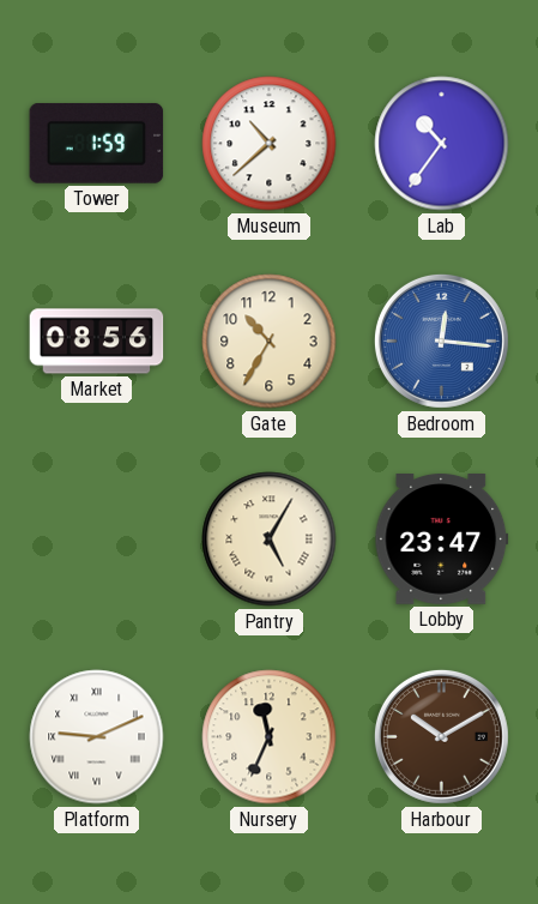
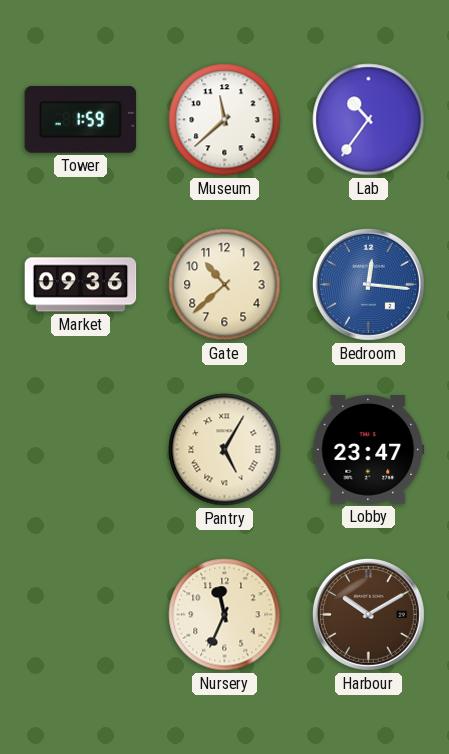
Museum: 10:38 -> 11:38 (225, 120)
Market: 08:56 -> 09:36 (81, 285)
Gate: 10:35 -> 10:38 (225, 285)
Platform: 9:11 -> none (97, 737)
